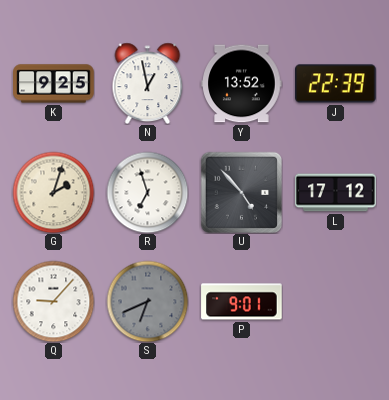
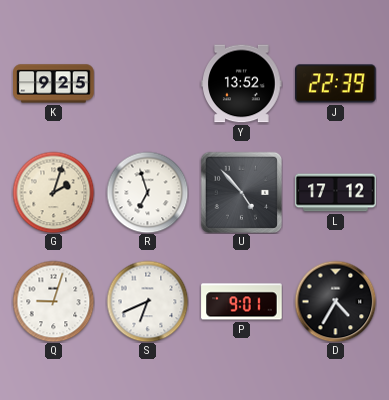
N: 12:58 -> none (148, 83)
Q: 9:07 -> 9:03 (53, 301)
S dial: grey -> white (147, 301)
D: none -> 4:35 (335, 301)
